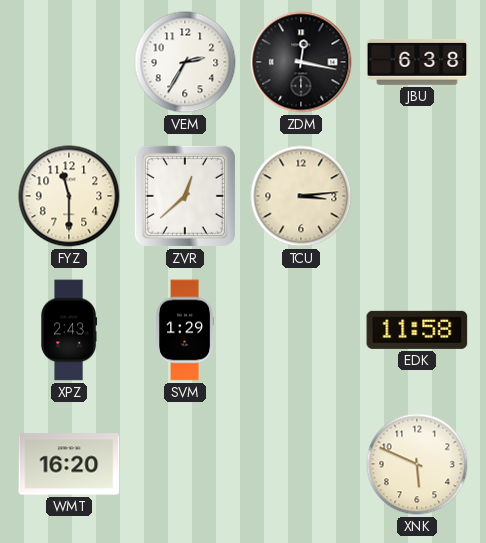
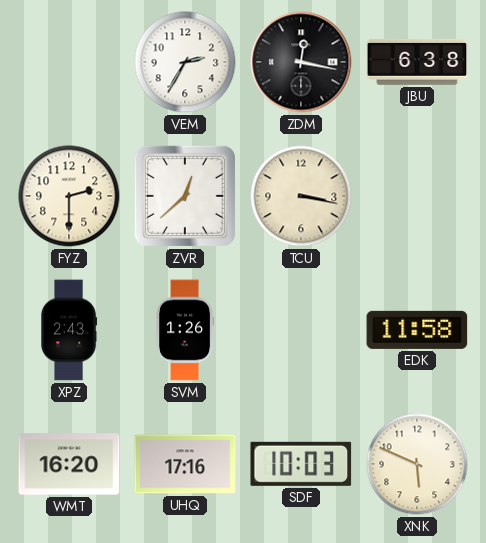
FYZ: 11:30 -> 2:30 (69, 196)
TCU: 3:14 -> 3:17 (301, 196)
SVM: 1:29 -> 1:26 (185, 330)
UHQ: none -> 17:16 (185, 464)
SDF: none -> 10:03 (301, 464)
